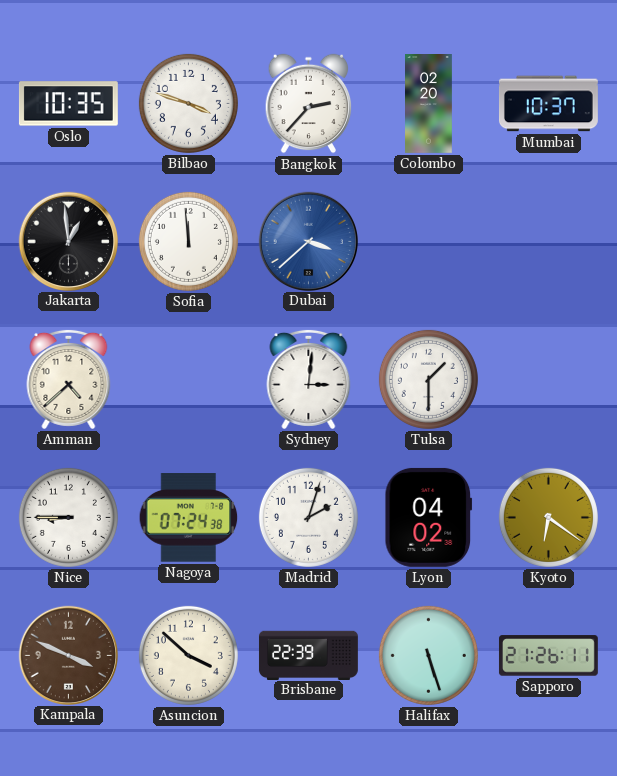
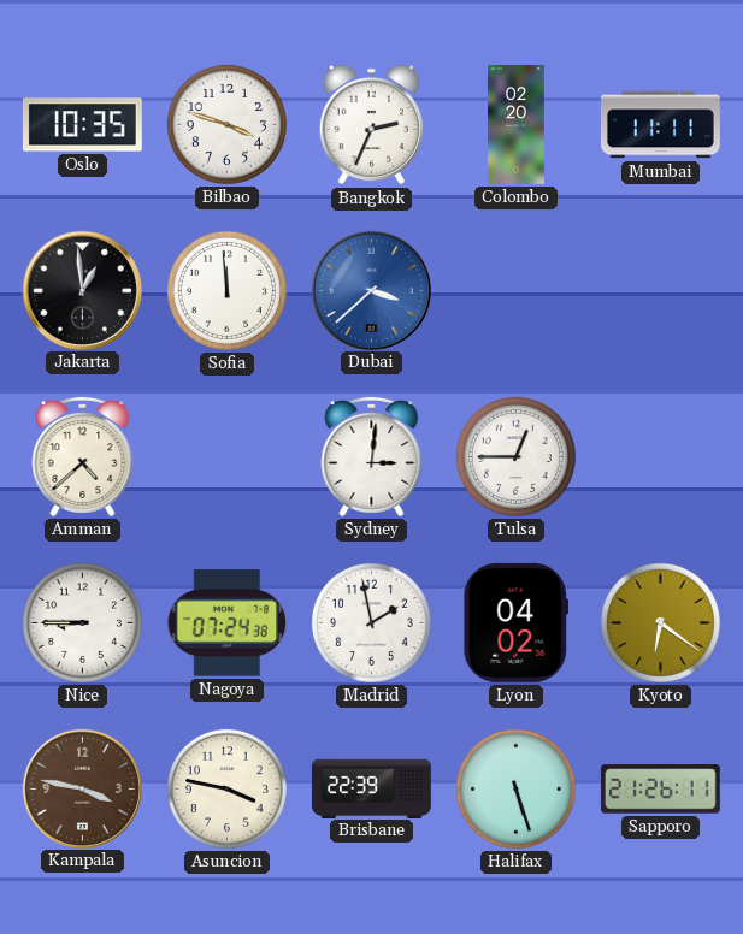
Bangkok: 2:37 -> 2:34 (372, 125)
Mumbai: 10:37 -> 11:11 (660, 125)
Tulsa: 1:30 -> 12:45 (515, 456)
Madrid: 2:03 -> 1:58 (371, 622)
Kampala: 3:49 -> 3:47 (82, 788)
Asuncion: 3:52 -> 3:47 (226, 788)
